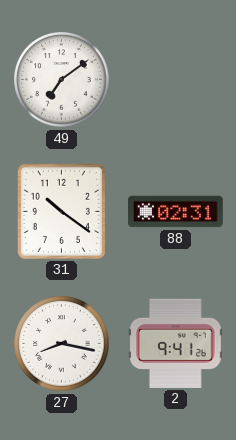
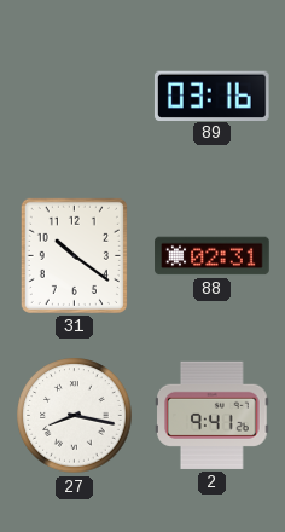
49: 7:09 -> none (62, 80)
89: none -> 03:16 (211, 96)
